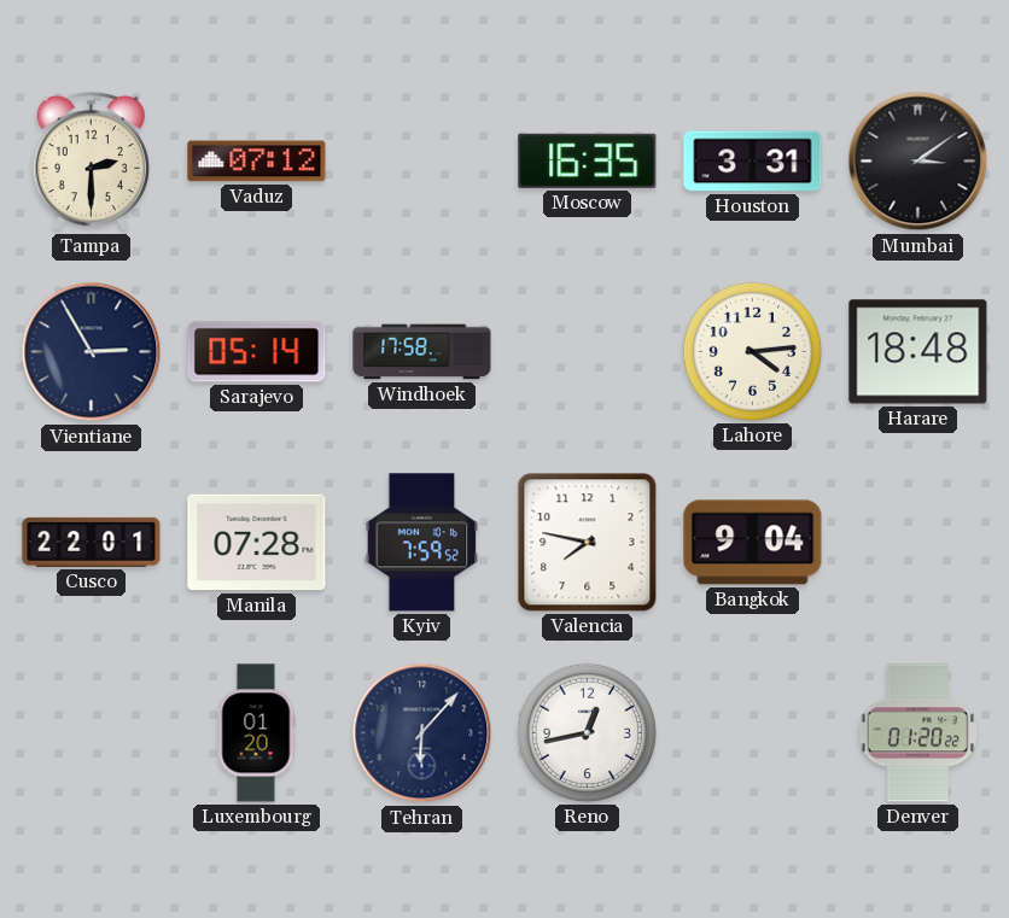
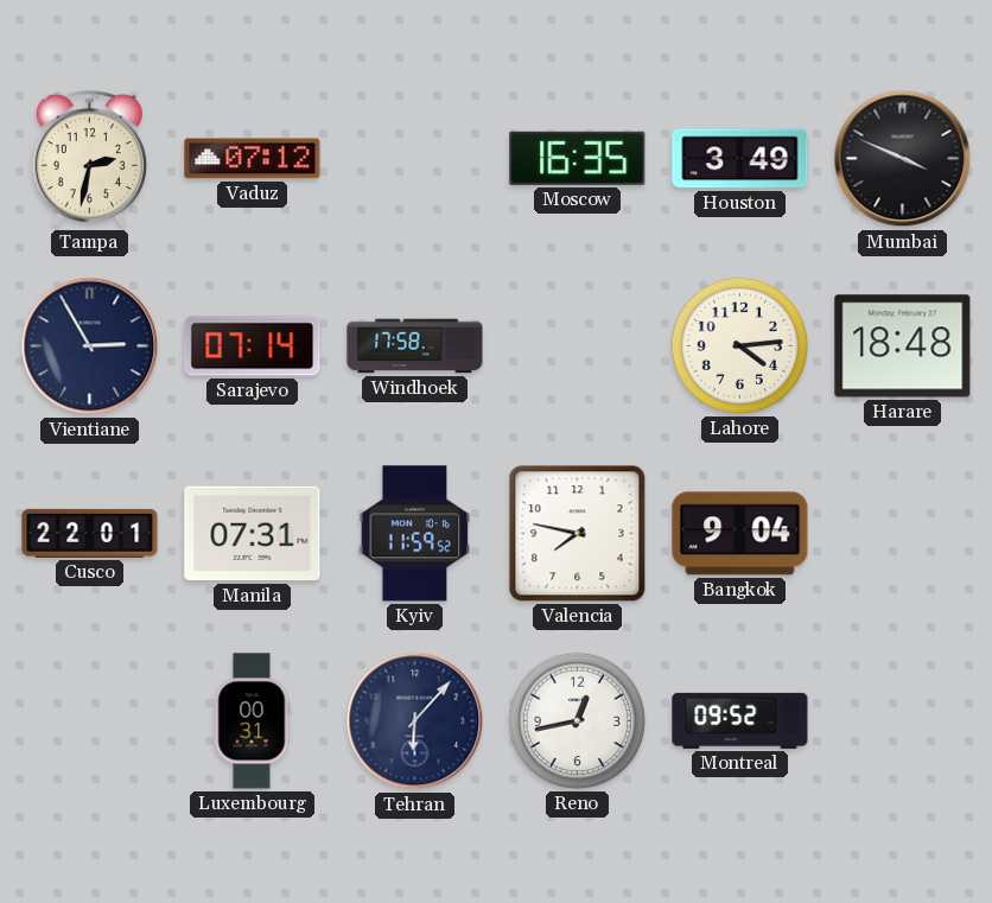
Tampa: 2:30 -> 2:32 (89, 159)
Houston: 3:31 -> 3:49 (740, 159)
Mumbai: 3:09 -> 3:49 (903, 159)
Sarajevo: 05:14 -> 07:14 (253, 346)
Manila: 07:28 -> 07:31 (253, 534)
Kyiv: 7:59 -> 11:59 (415, 534)
Luxembourg: 01:20 -> 00:31 (252, 721)
Montreal: none -> 09:52 (740, 720)
Denver: 01:20 -> none (917, 733)
